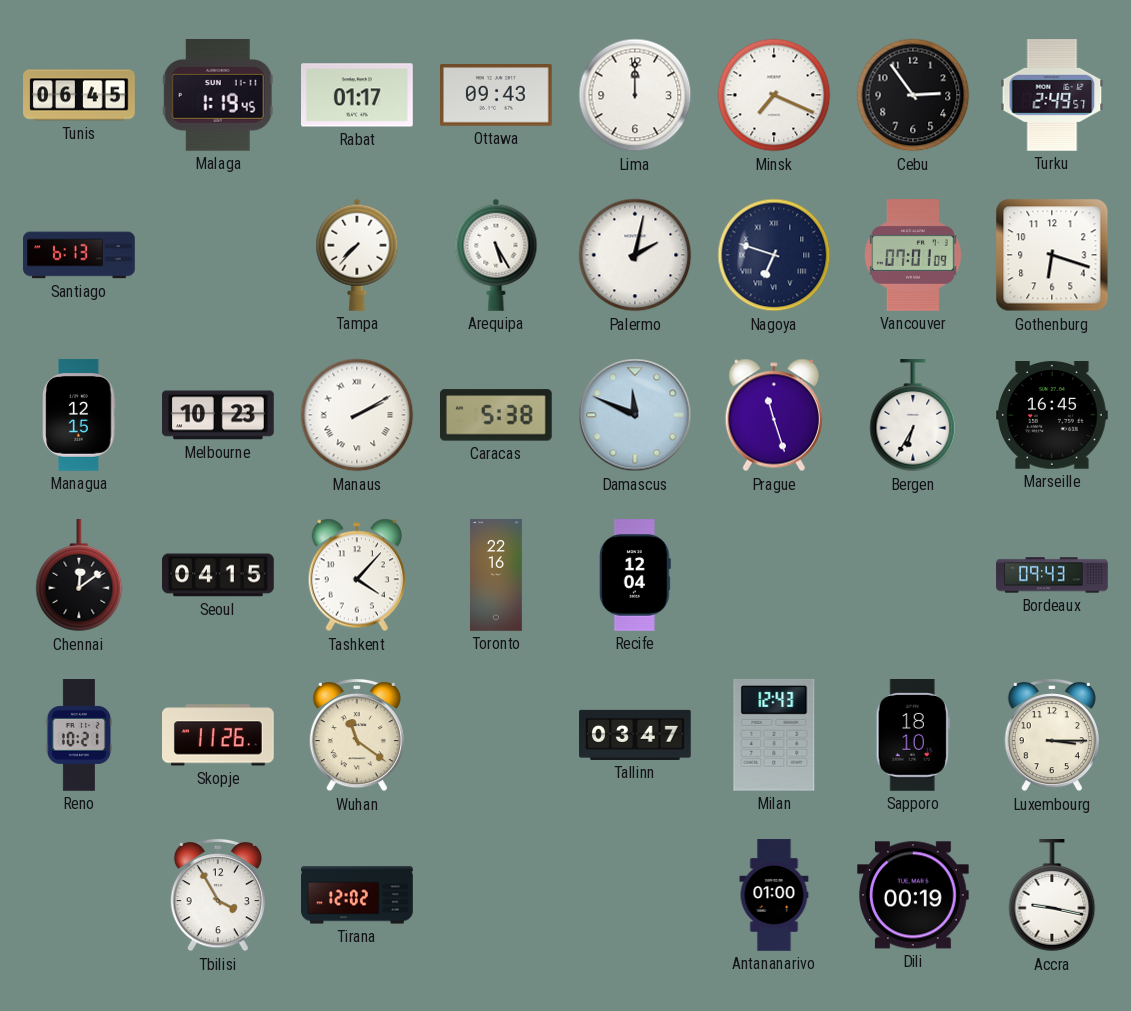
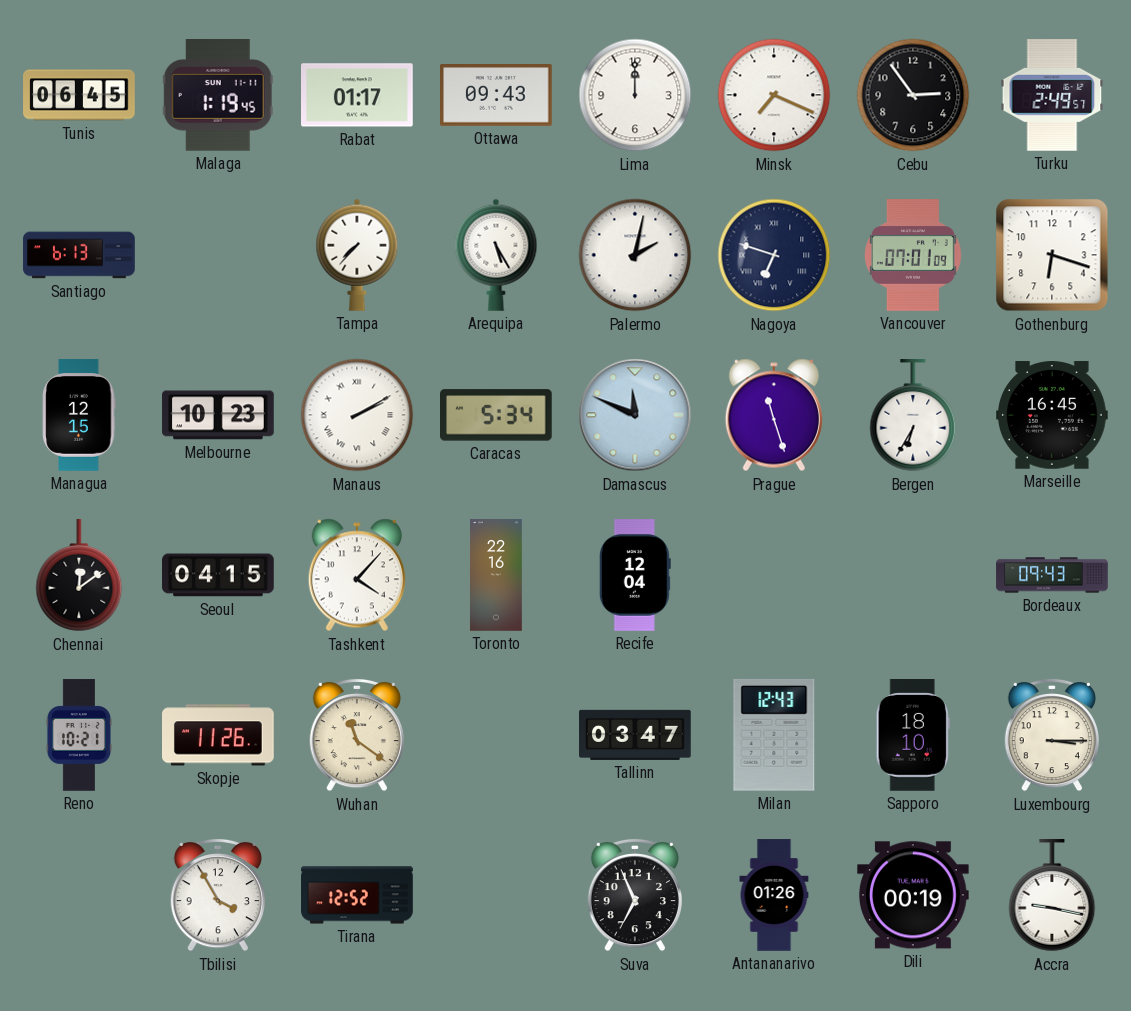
Caracas: 5:38 -> 5:34 (497, 415)
Tirana: 12:02 -> 12:52 (357, 895)
Suva: none -> 6:56 (635, 895)
Antananarivo: 01:00 -> 01:26 (774, 895)
